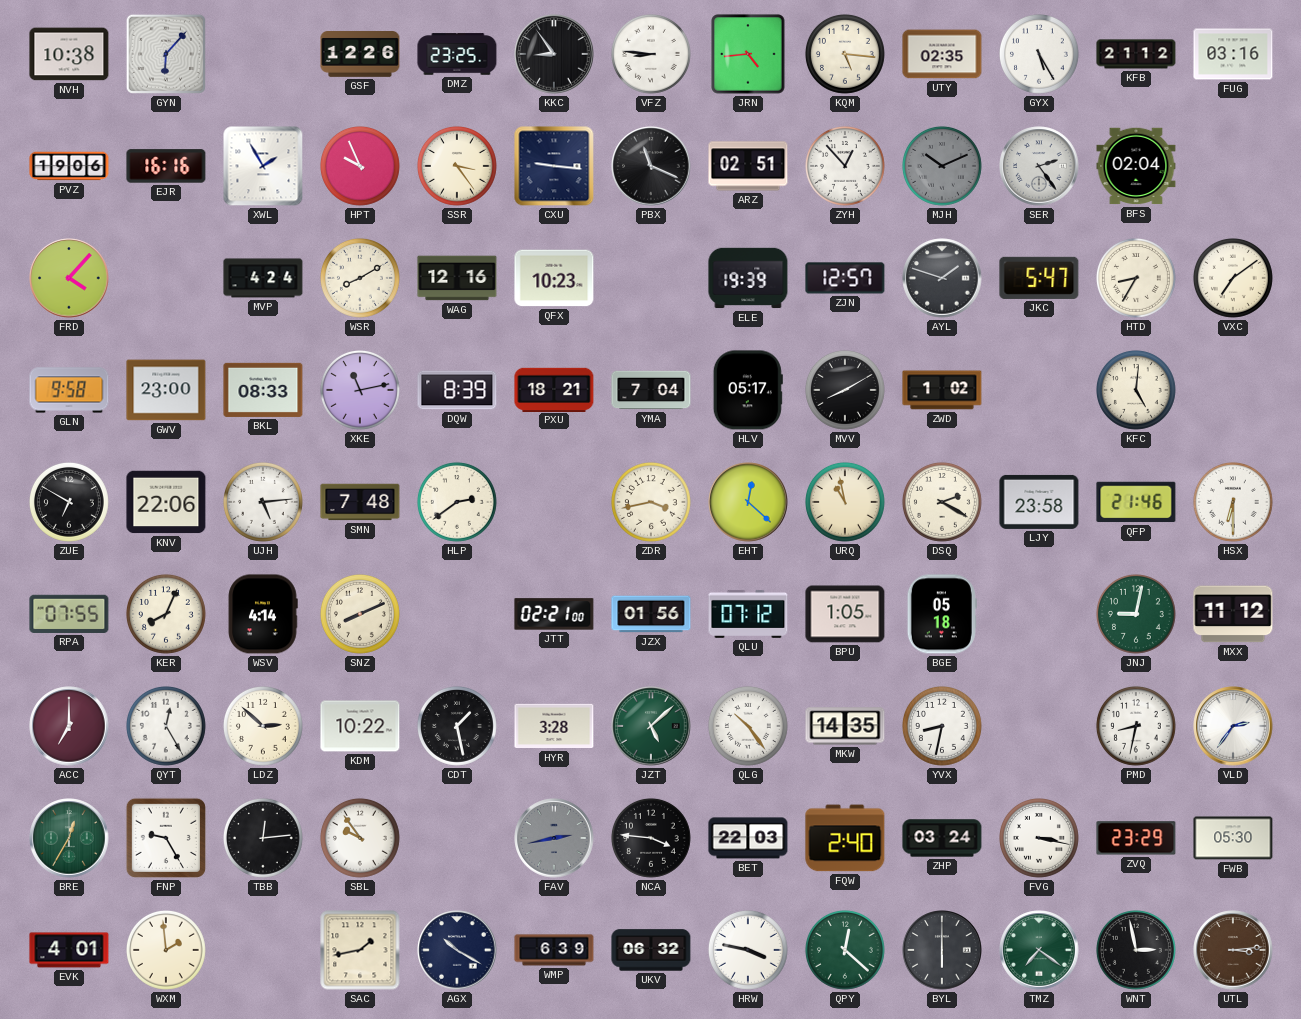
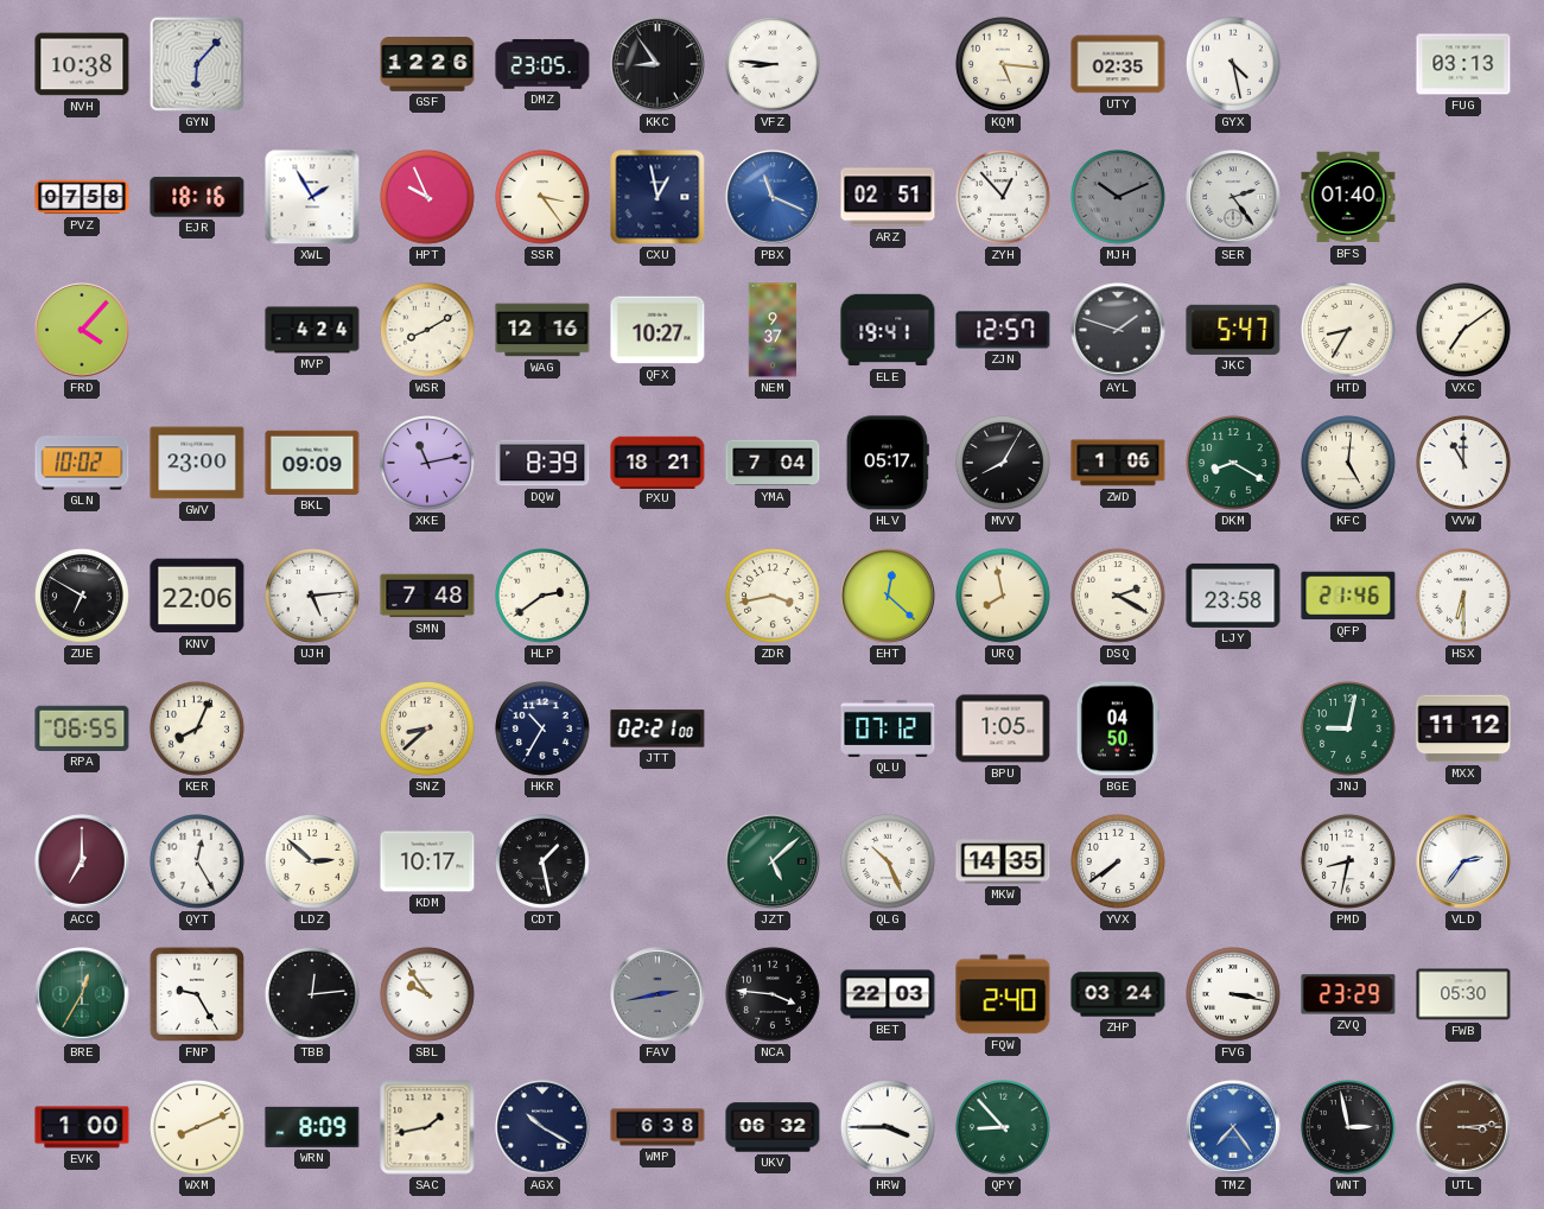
DMZ: 23:25 -> 23:05 (542, 64)
JRN: 4:44 -> none (748, 54)
GYX: 5:25 -> 4:28 (1233, 64)
KFB: 21:12 -> none (1136, 54)
FUG: 03:16 -> 03:13 (1463, 64)
PVZ: 19:06 -> 07:58 (82, 197)
EJR: 16:16 -> 18:16 (197, 197)
CXU: 9:16 -> 12:58 (657, 197)
PBX dial: black -> blue (773, 197)
BFS: 02:04 -> 01:40 (1348, 197)
QFX: 10:23 -> 10:27 (657, 330)
NEM: none -> 9:37 (773, 330)
ELE: 19:39 -> 19:41 (888, 330)
GLN: 9:58 -> 10:02 (82, 463)
BKL: 08:33 -> 09:09 (312, 463)
MVV: 8:10 -> 8:05 (1003, 463)
ZWD: 1:02 -> 1:06 (1118, 463)
DKM: none -> 8:20 (1233, 463)
VVW: none -> 11:00 (1463, 463)
URQ: 10:58 -> 7:58 (1003, 596)
RPA: 07:55 -> 06:55 (82, 728)
WSV: 4:14 -> none (263, 614)
SNZ: 8:11 -> 8:38 (427, 728)
HKR: none -> 10:35 (542, 728)
JZX: 01:56 -> none (651, 614)
BGE: 05:18 -> 04:50 (1118, 728)
KDM: 10:22 -> 10:17 (427, 861)
HYR: 3:28 -> none (554, 726)
QLG: 10:24 -> 10:26 (888, 861)
YVX: 8:32 -> 7:39 (1118, 861)
EVK: 4:01 -> 1:00 (82, 1127)
WXM: 1:59 -> 8:11 (197, 1127)
WRN: none -> 8:09 (312, 1127)
WMP: 6:39 -> 6:38 (657, 1127)
HRW: 3:47 -> 3:45 (888, 1127)
QPY: 12:22 -> 8:53 (1003, 1127)
BYL: 6:00 -> none (942, 950)
TMZ: 7:21 -> 7:24 (1233, 1127)
TMZ dial: green -> blue (1233, 1127)
